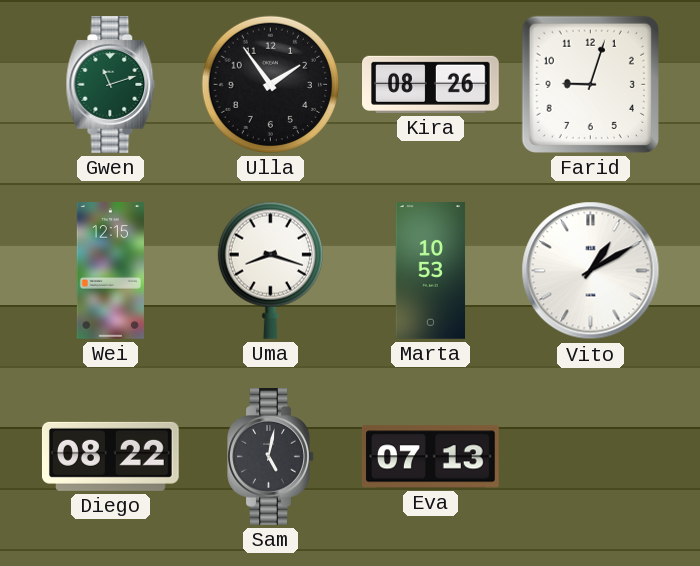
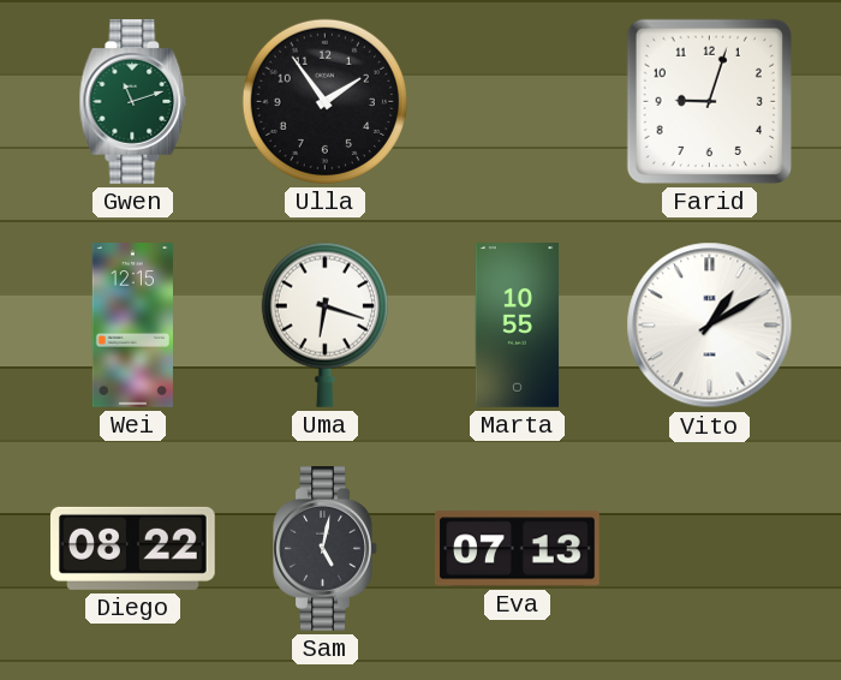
Kira: 08:26 -> none (431, 84)
Uma: 8:18 -> 6:18 (324, 324)
Marta: 10:53 -> 10:55 (518, 326)
